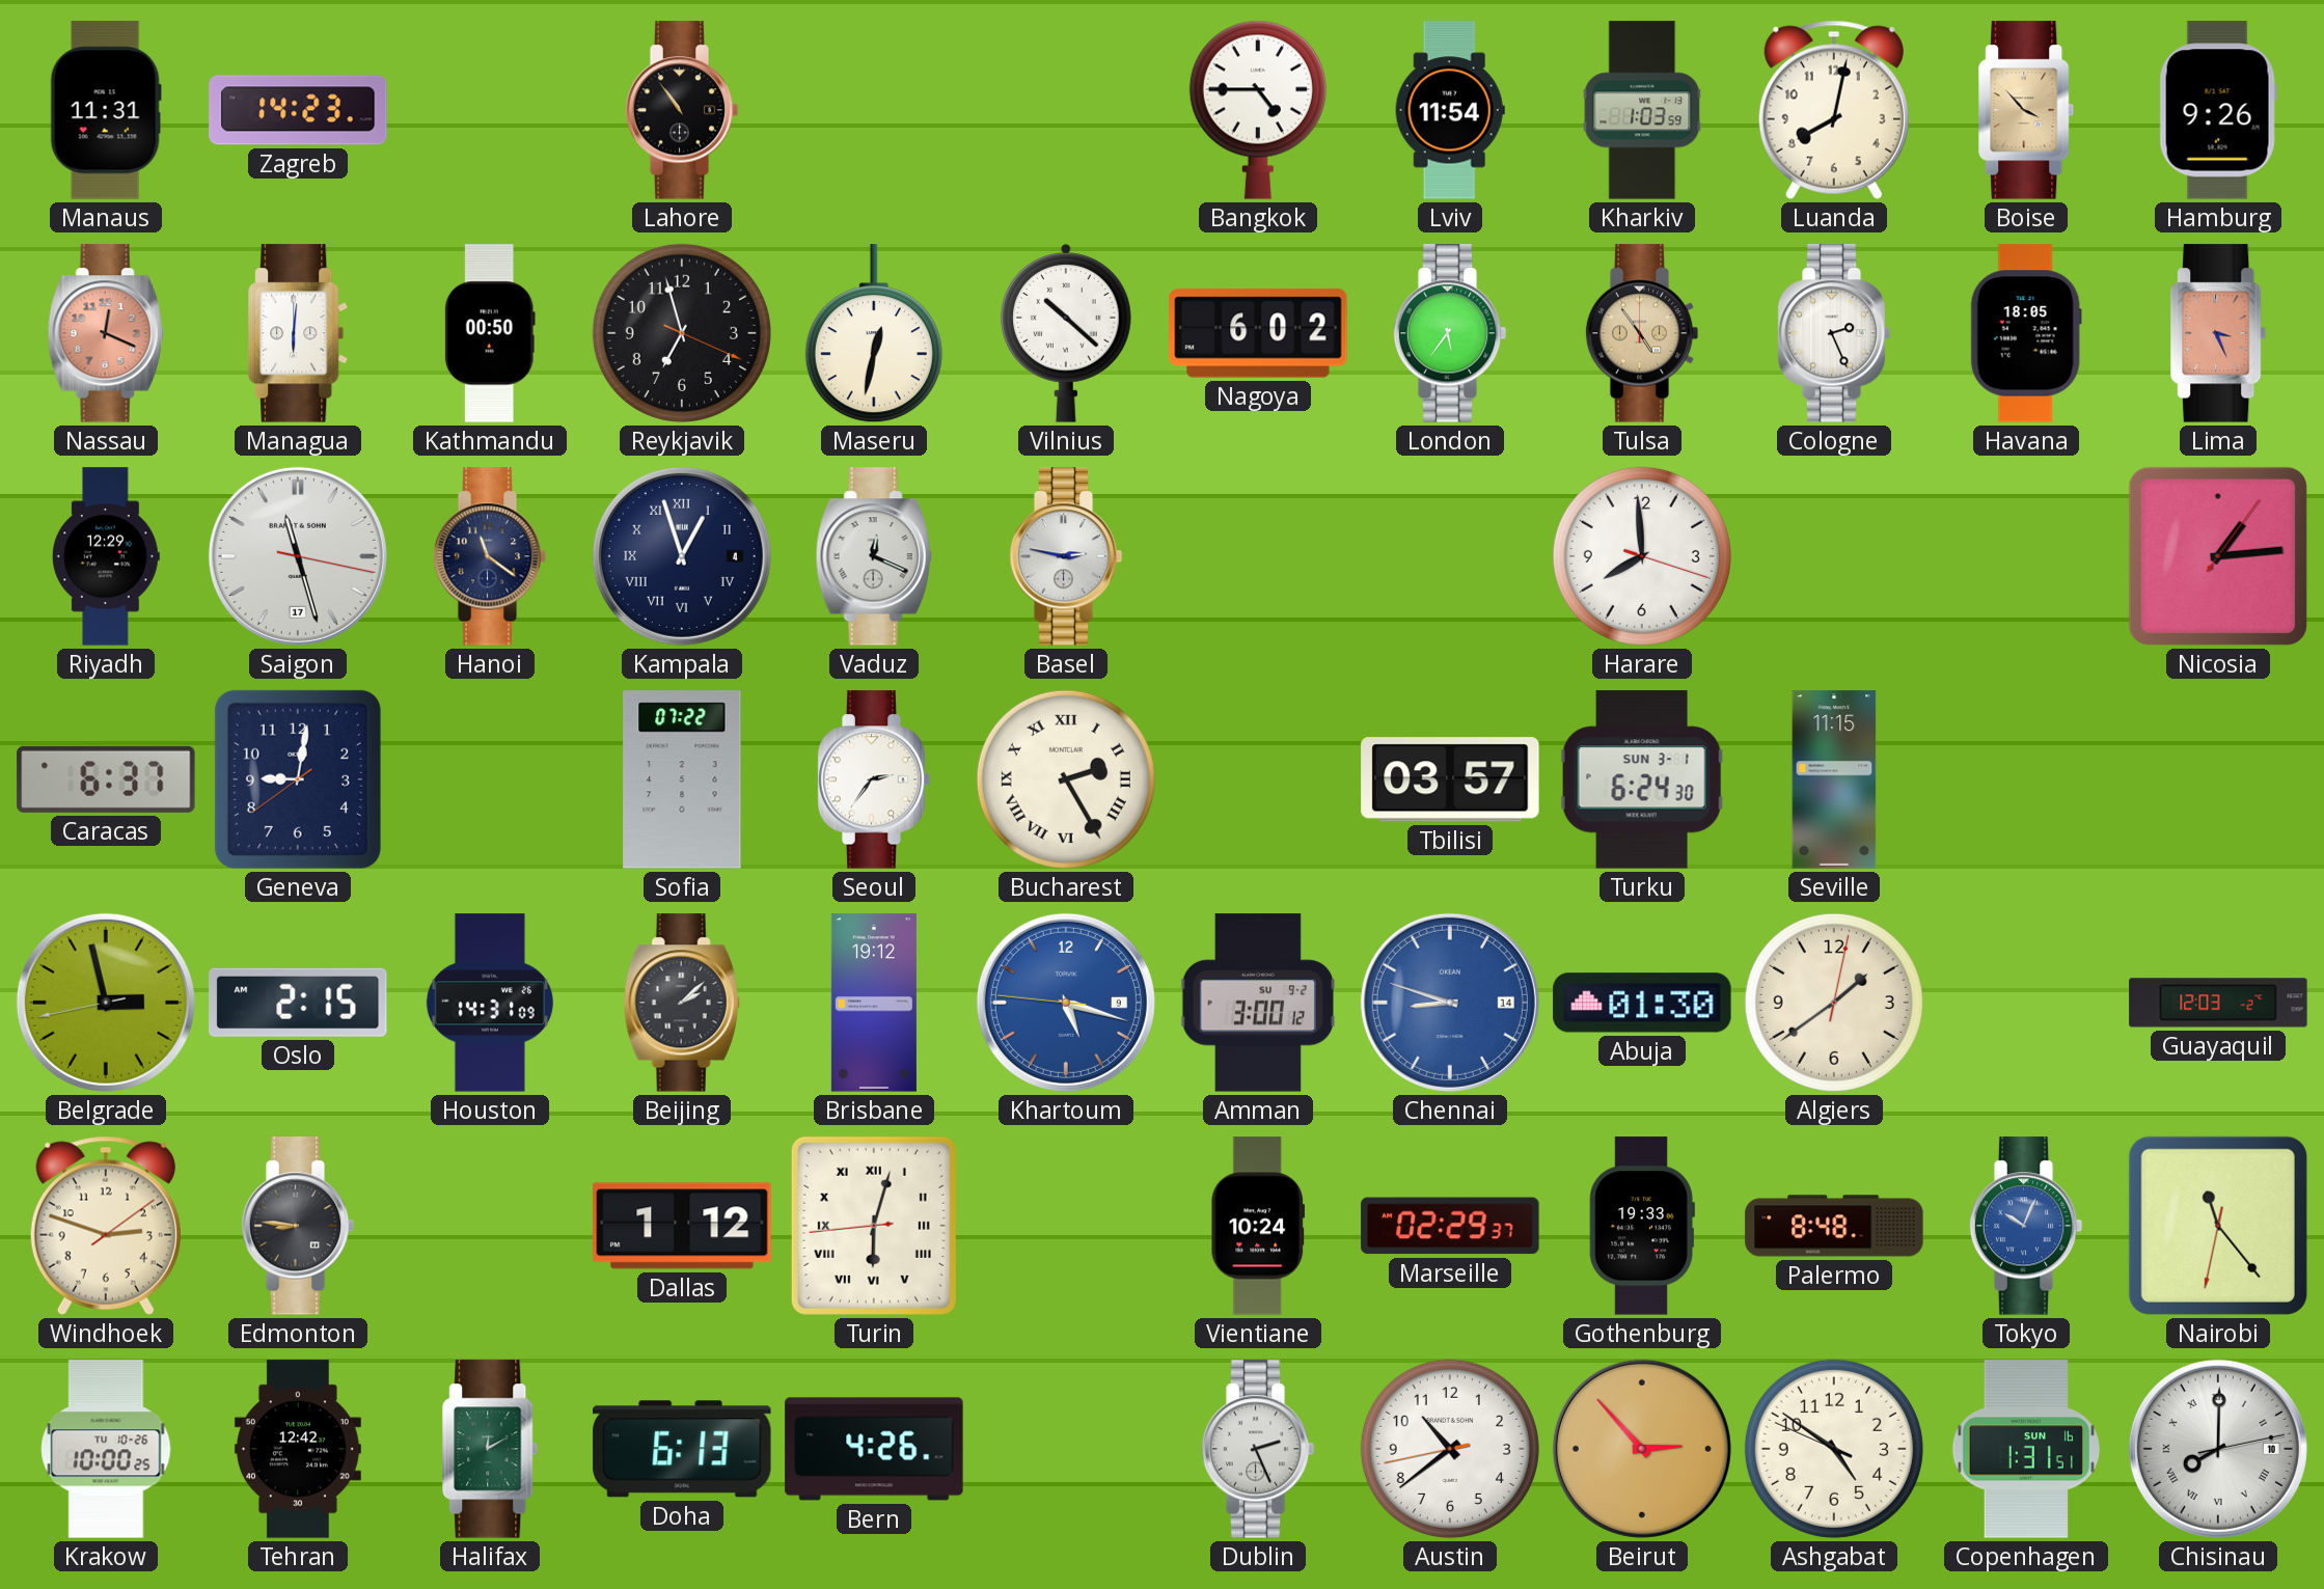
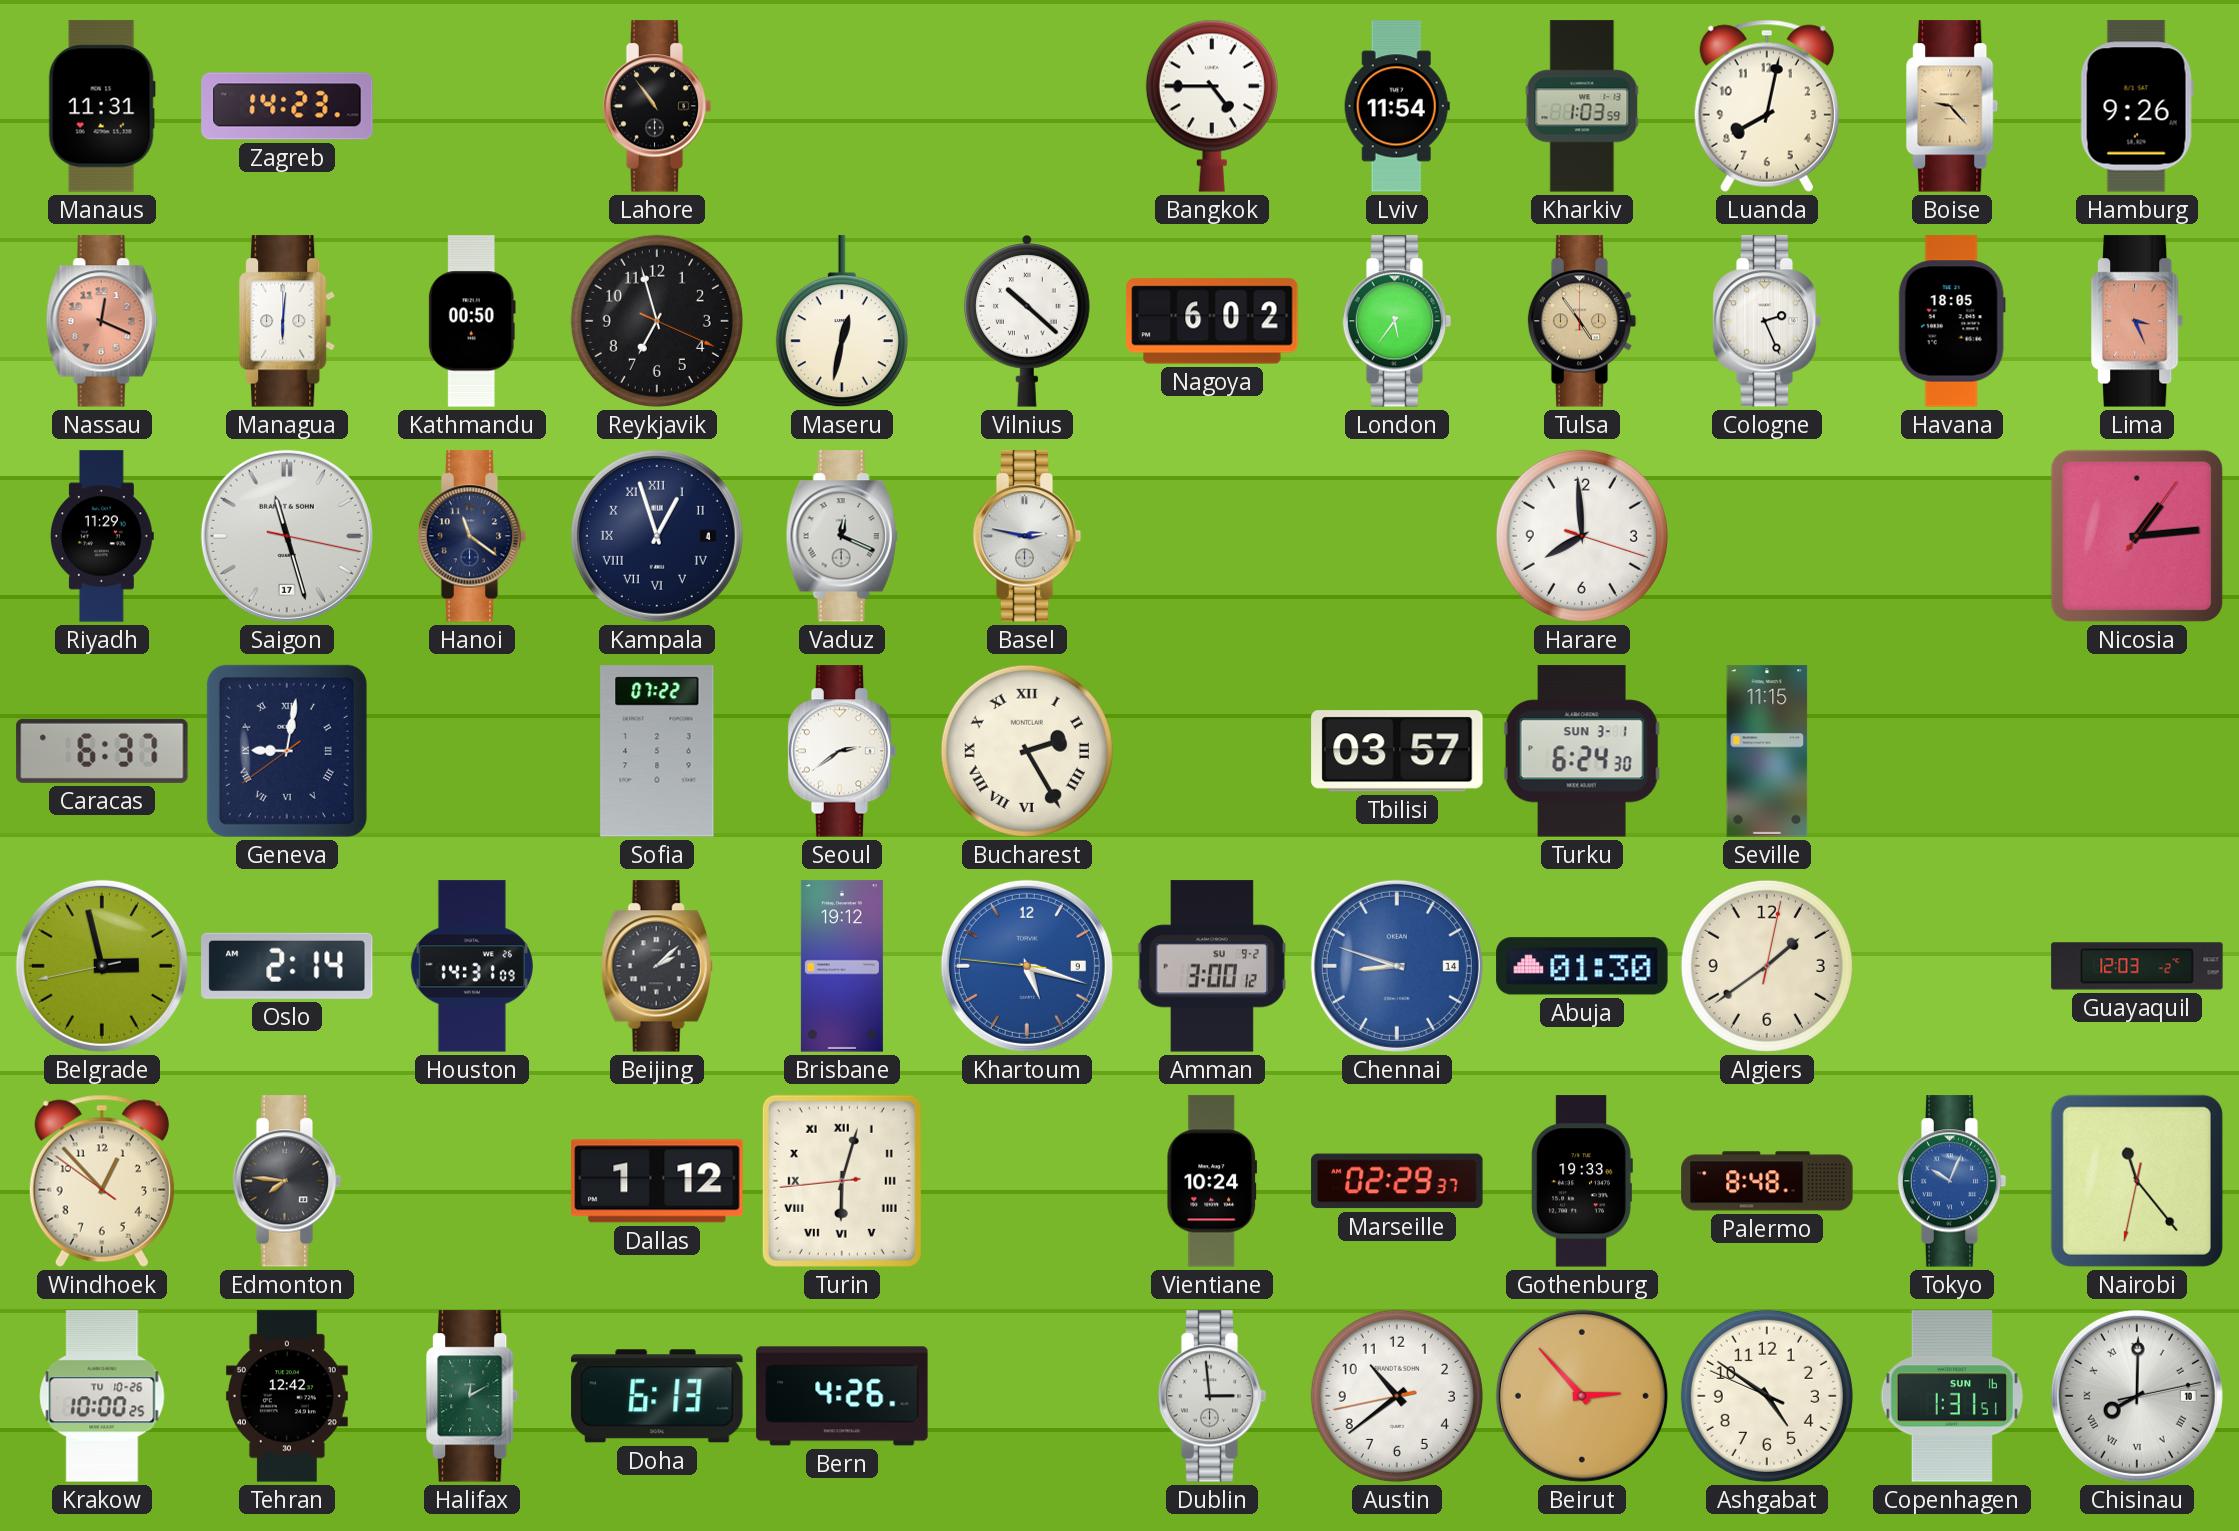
Boise: 3:53 -> 9:23 (1953, 106)
Riyadh: 12:29 -> 11:29 (102, 536)
Geneva numerals: Arabic -> Roman (287, 751)
Seoul: 2:36 -> 2:39 (842, 751)
Oslo: 2:15 -> 2:14 (287, 966)
Windhoek: 2:48 -> 12:52 (102, 1181)
Edmonton: 8:46 -> 7:46 (287, 1181)
Dublin: 2:26 -> 2:59 (1212, 1396)
